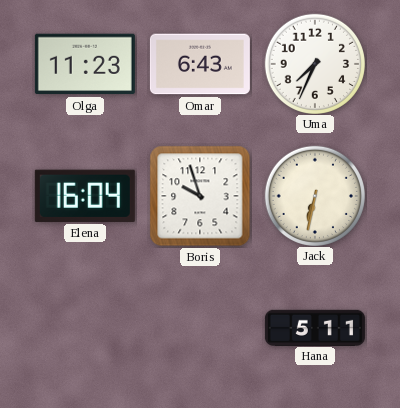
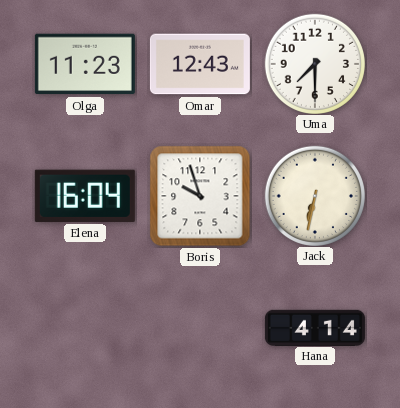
Omar: 6:43 -> 12:43 (200, 64)
Uma: 7:34 -> 7:30 (314, 63)
Hana: 5:11 -> 4:14 (315, 327)
